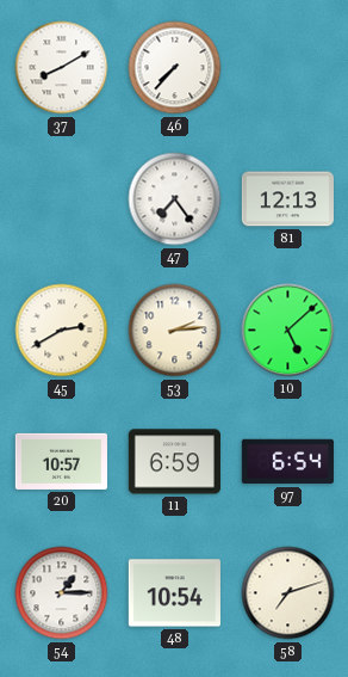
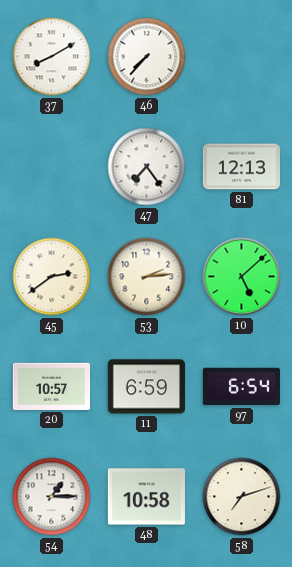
45: 2:40 -> 2:39 (52, 277)
48: 10:54 -> 10:58 (146, 497)
